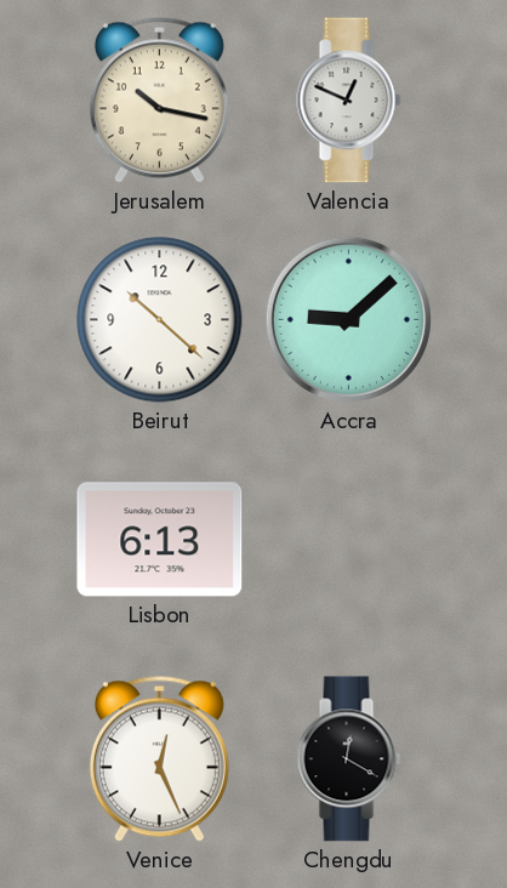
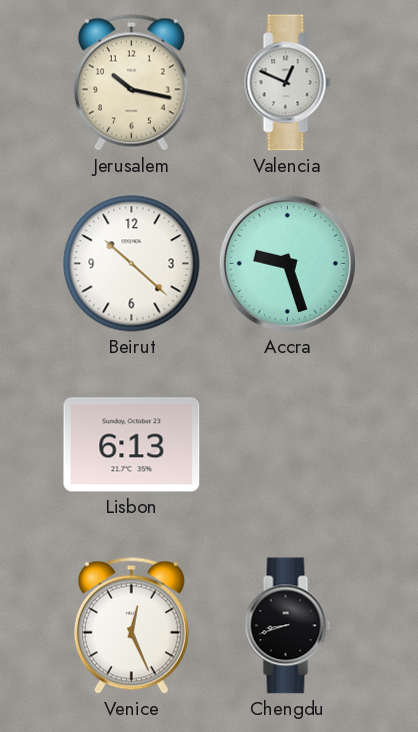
Accra: 9:08 -> 9:27 (287, 263)
Chengdu: 12:20 -> 8:42 (288, 626)
